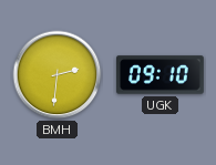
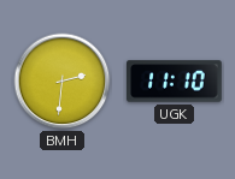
UGK: 09:10 -> 11:10 (175, 82)
